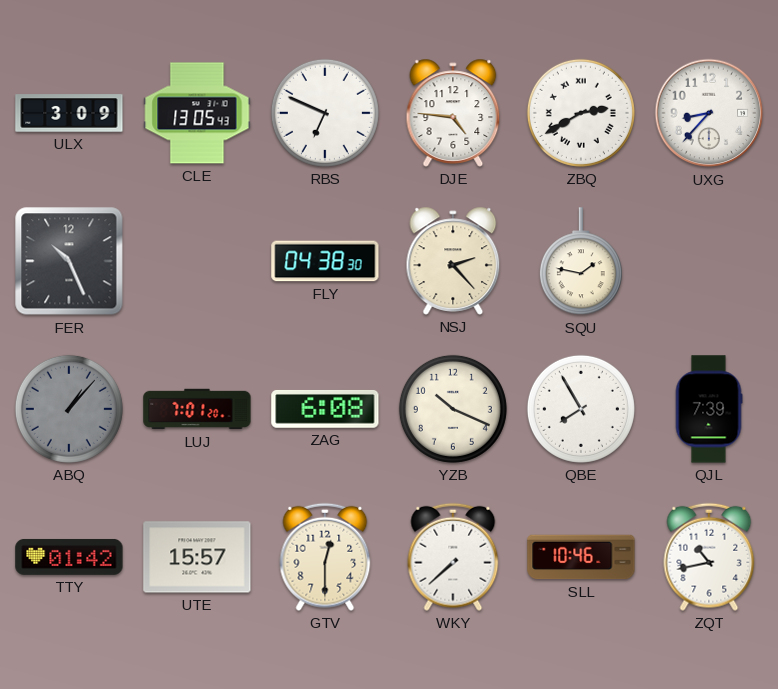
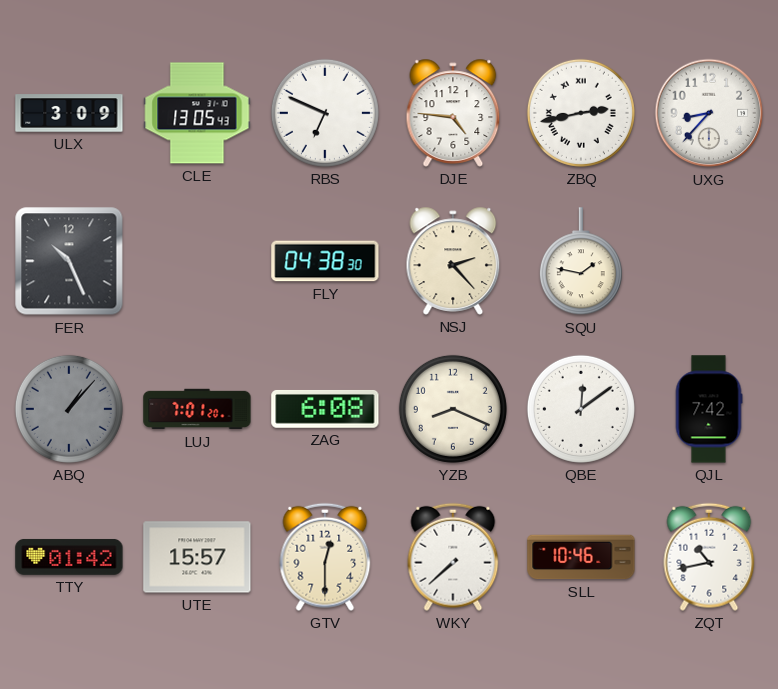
ZBQ: 2:40 -> 2:43 (581, 113)
YZB: 10:19 -> 8:19 (453, 409)
QBE: 7:55 -> 12:09 (581, 409)
QJL: 7:39 -> 7:42 (709, 409)
